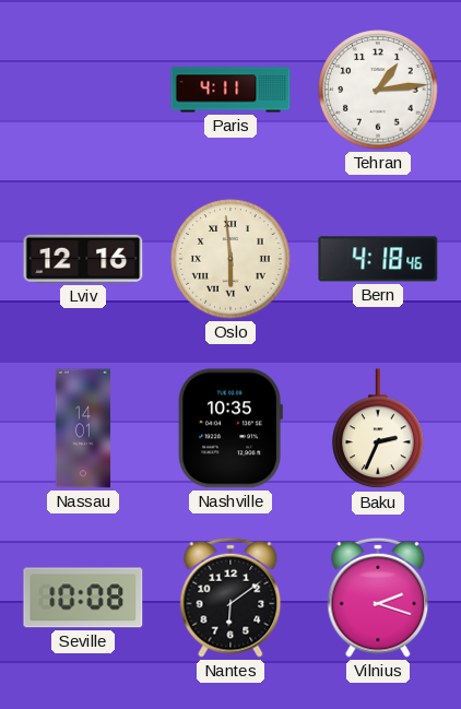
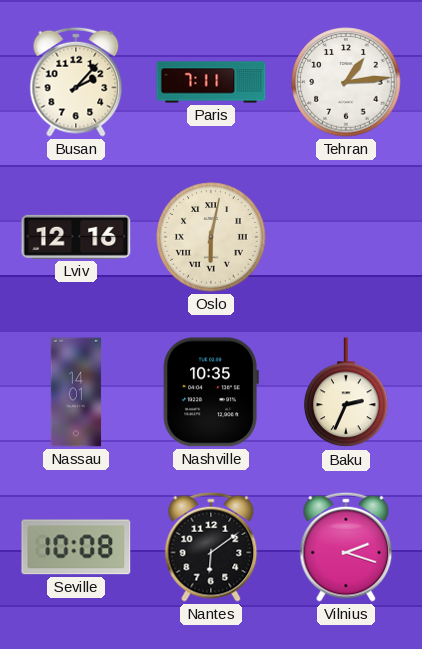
Busan: none -> 2:07 (76, 82)
Paris: 4:11 -> 7:11 (211, 82)
Oslo: 5:59 -> 6:02 (211, 237)
Bern: 4:18 -> none (378, 259)
